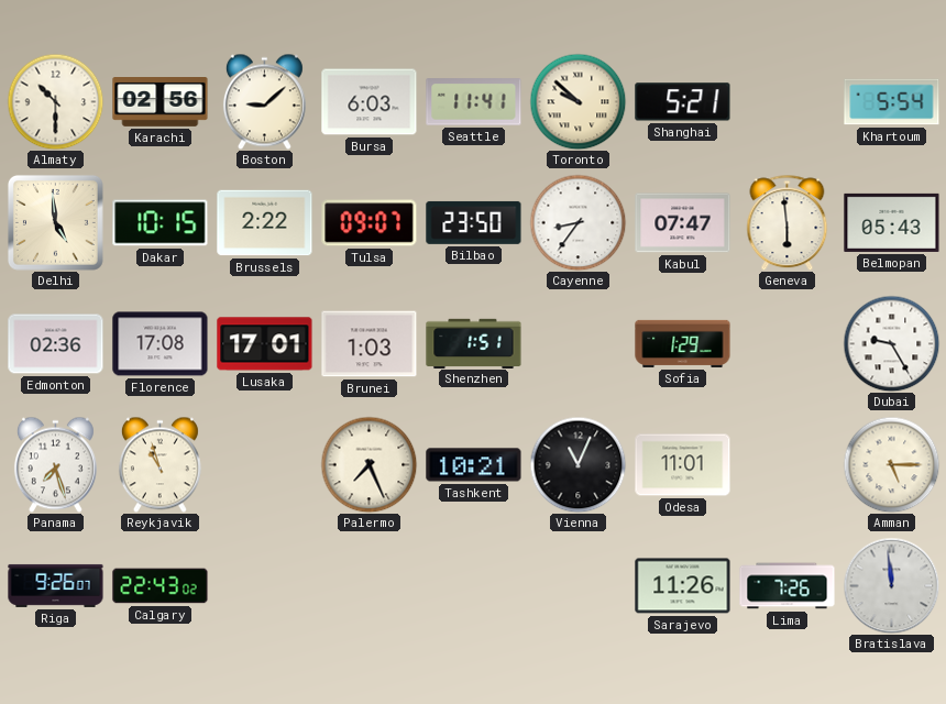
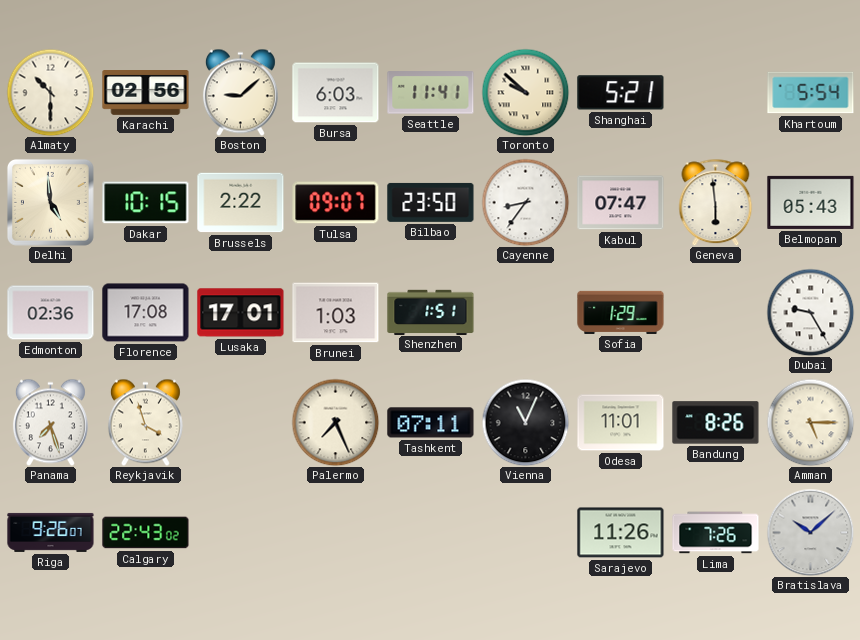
Reykjavik: 10:57 -> 3:57 (145, 422)
Tashkent: 10:21 -> 07:11 (431, 423)
Bandung: none -> 8:26 (716, 423)
Bratislava: 11:59 -> 10:08 (810, 532)
